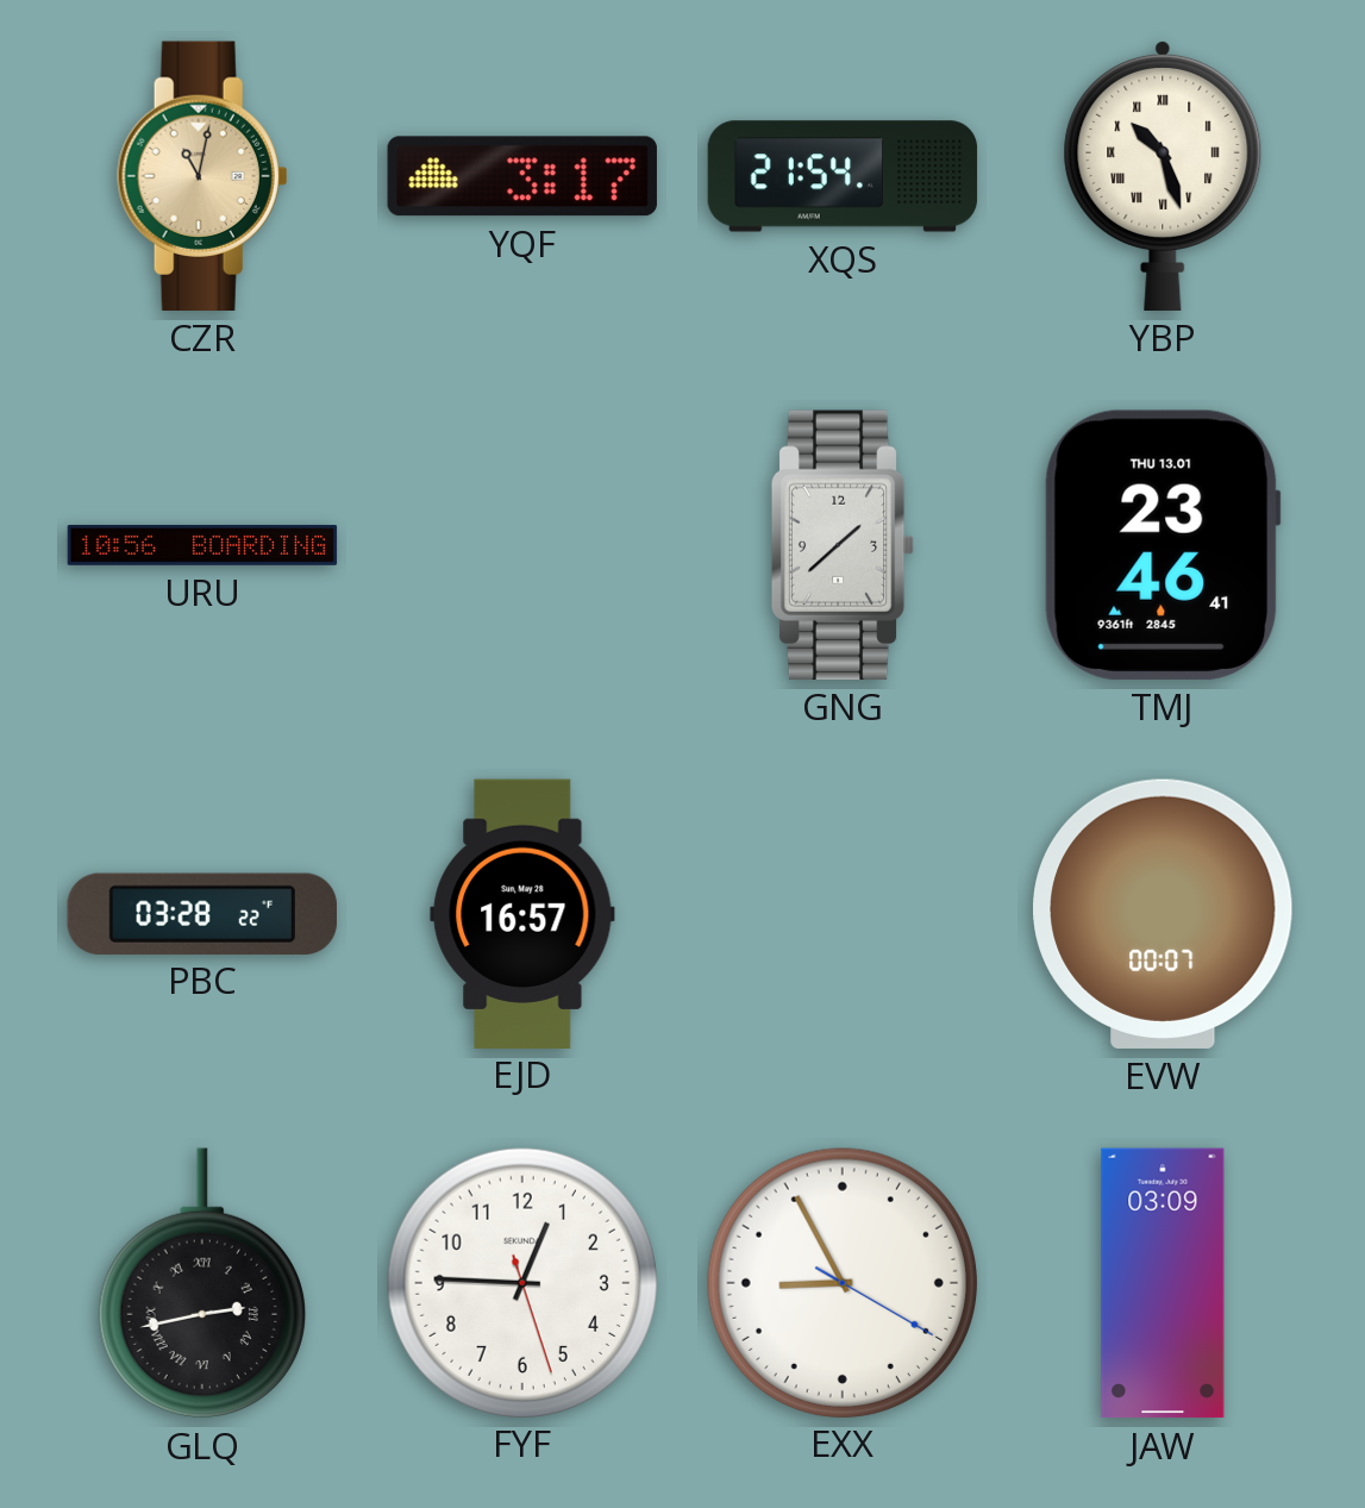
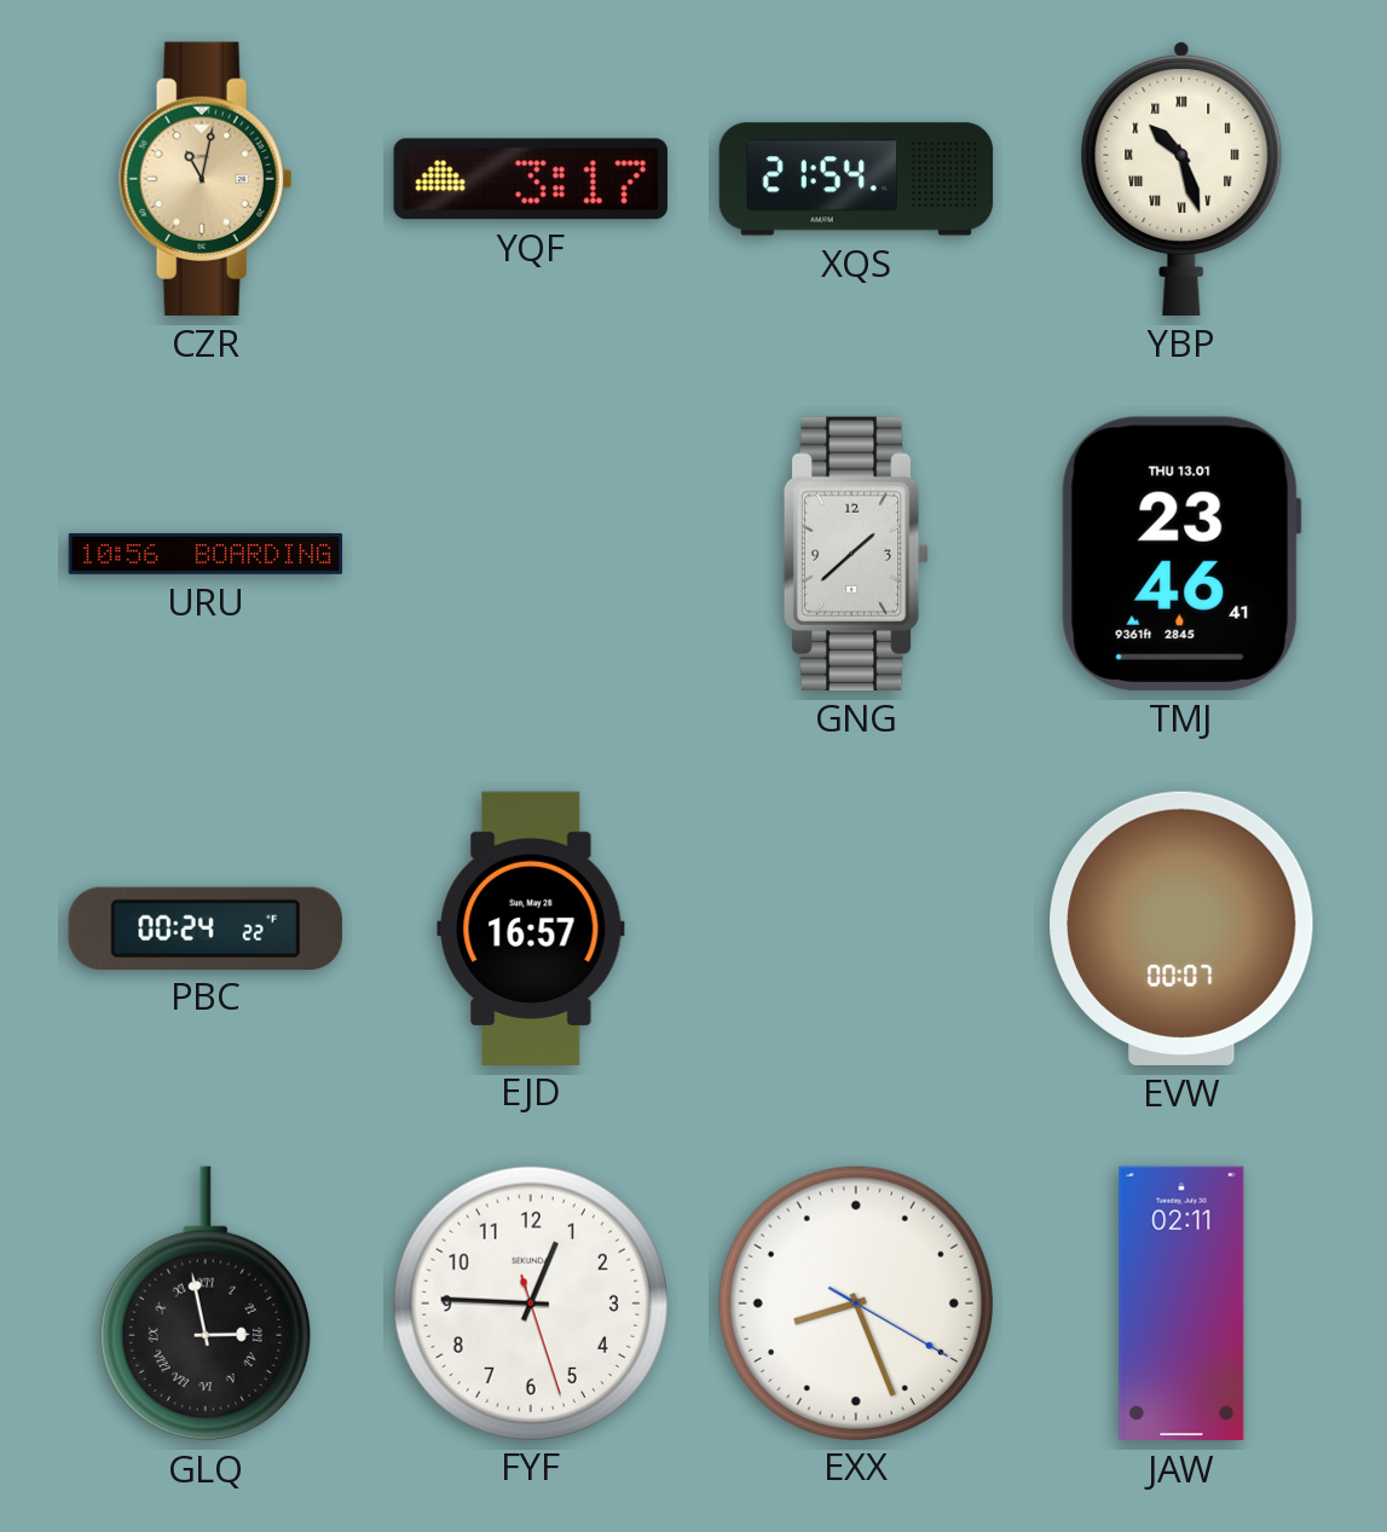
PBC: 03:28 -> 00:24 (206, 927)
GLQ: 2:43 -> 2:58 (206, 1303)
EXX: 8:55 -> 8:26 (855, 1302)
JAW: 03:09 -> 02:11 (1181, 1303)
